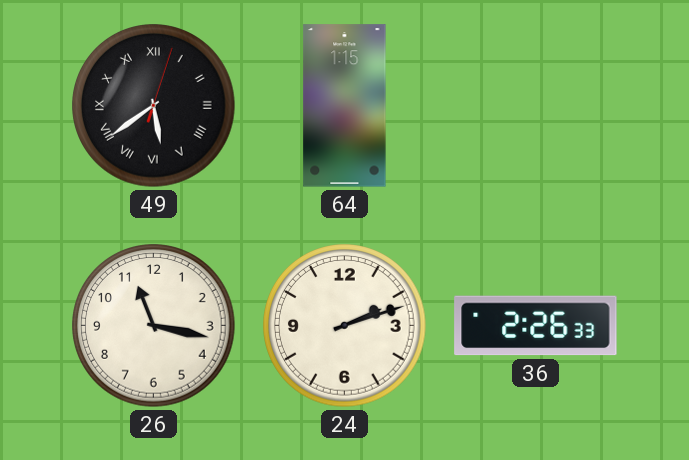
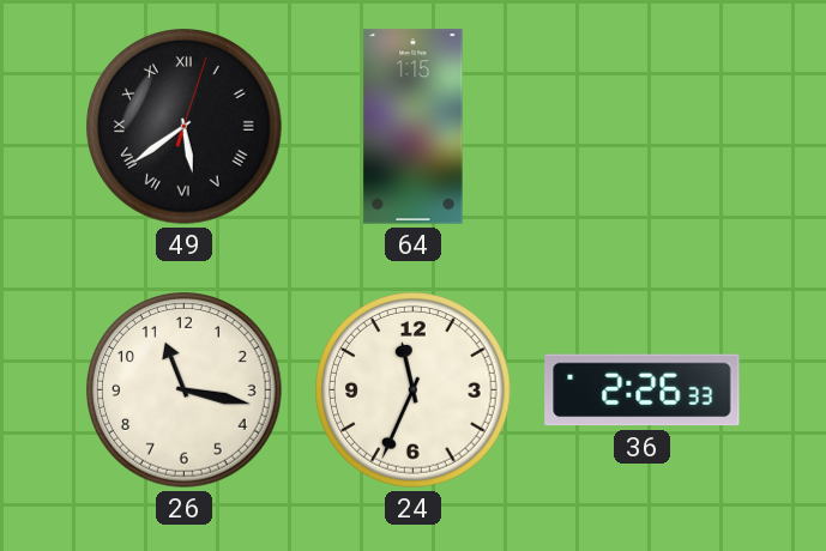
24: 2:12 -> 11:34 (414, 390)
